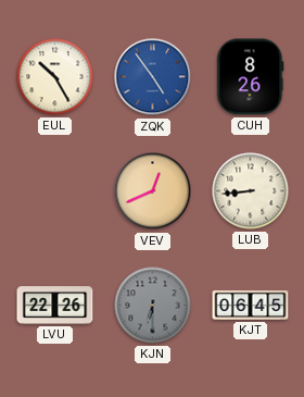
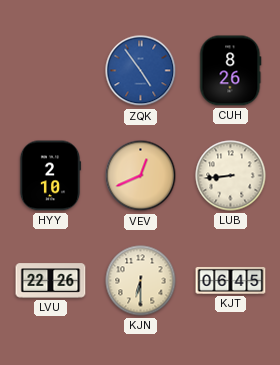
EUL: 10:25 -> none (55, 77)
HYY: none -> 2:10 (50, 176)
KJN dial: grey -> cream (141, 281)
